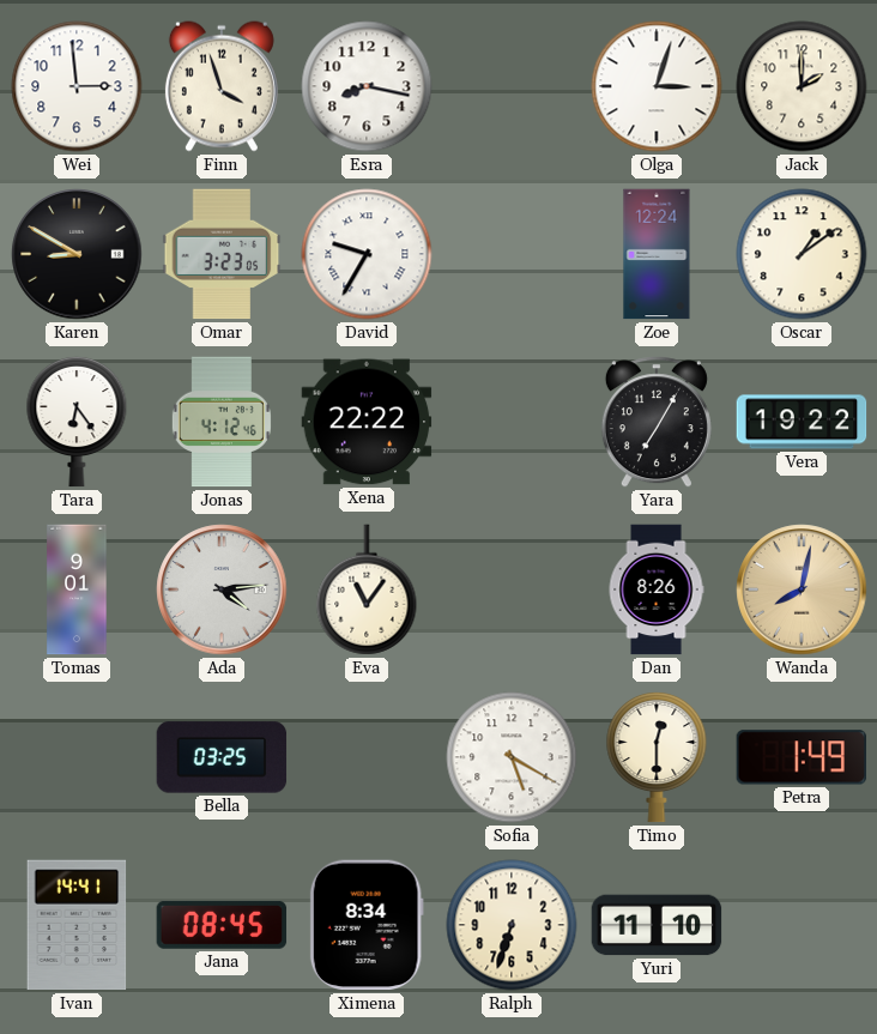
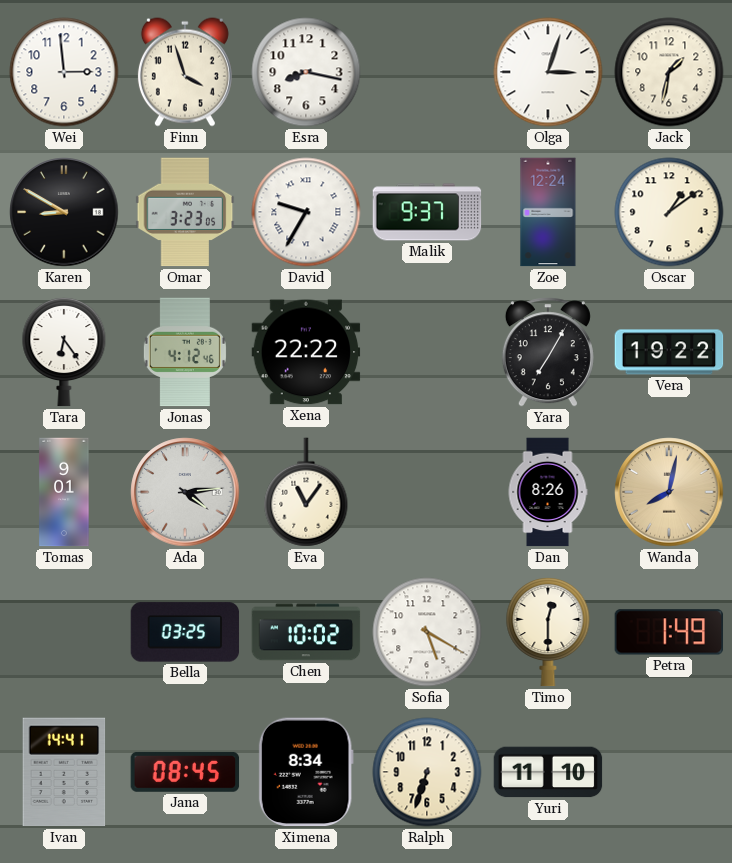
Jack: 2:00 -> 1:32 (669, 72)
Malik: none -> 9:37 (427, 212)
Chen: none -> 10:02 (306, 632)
